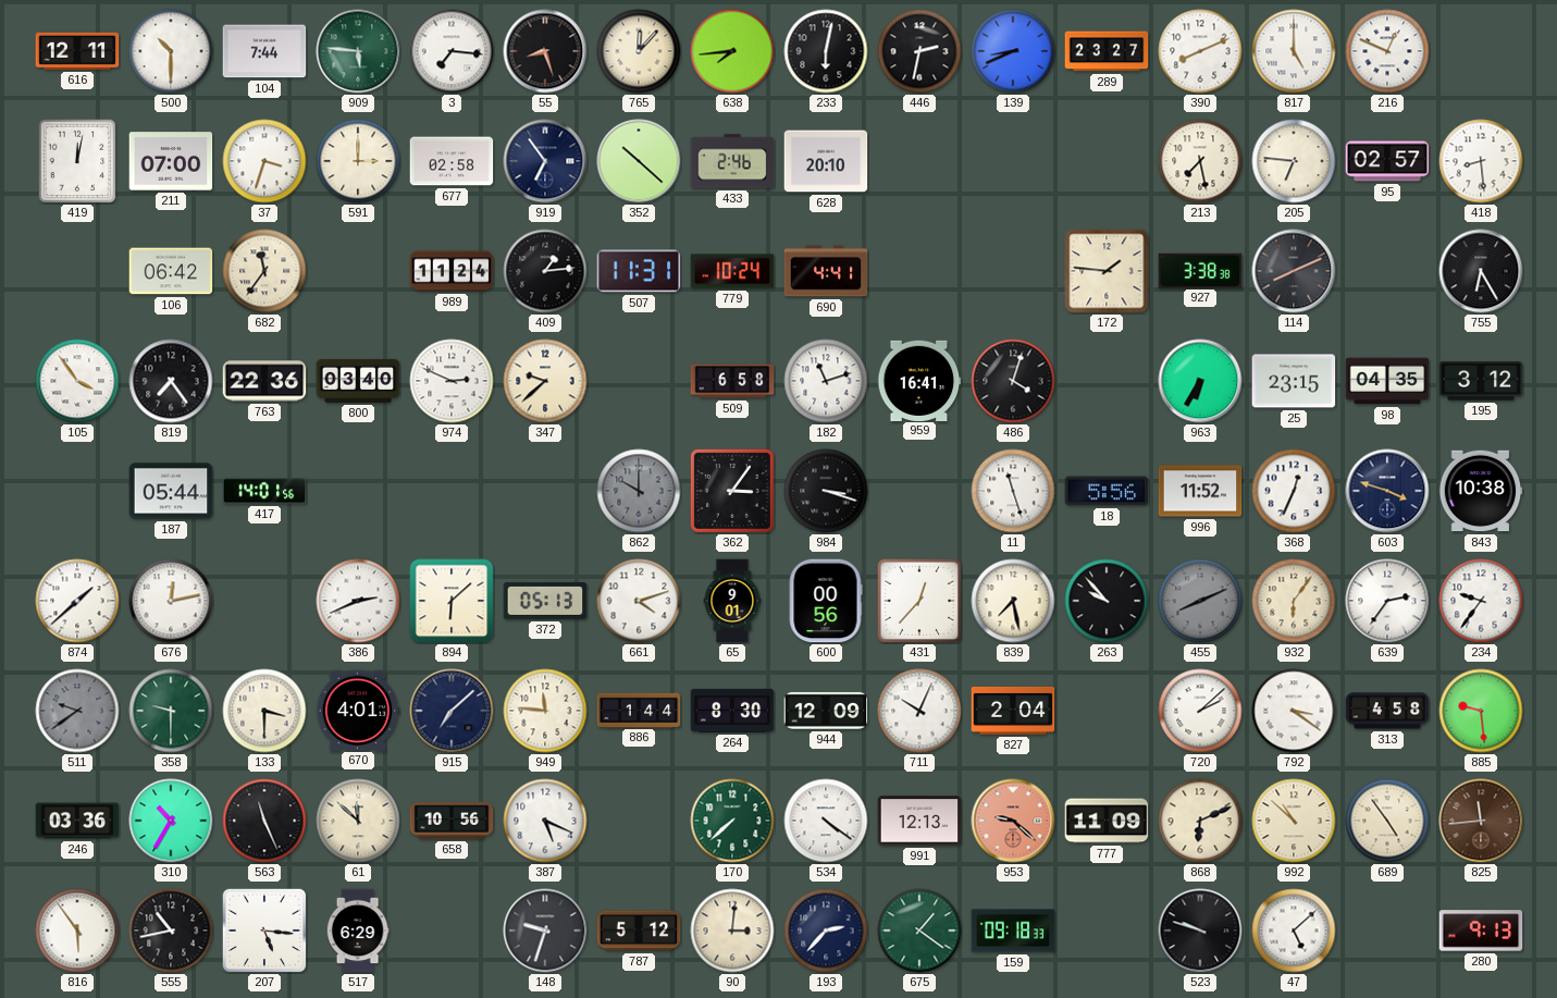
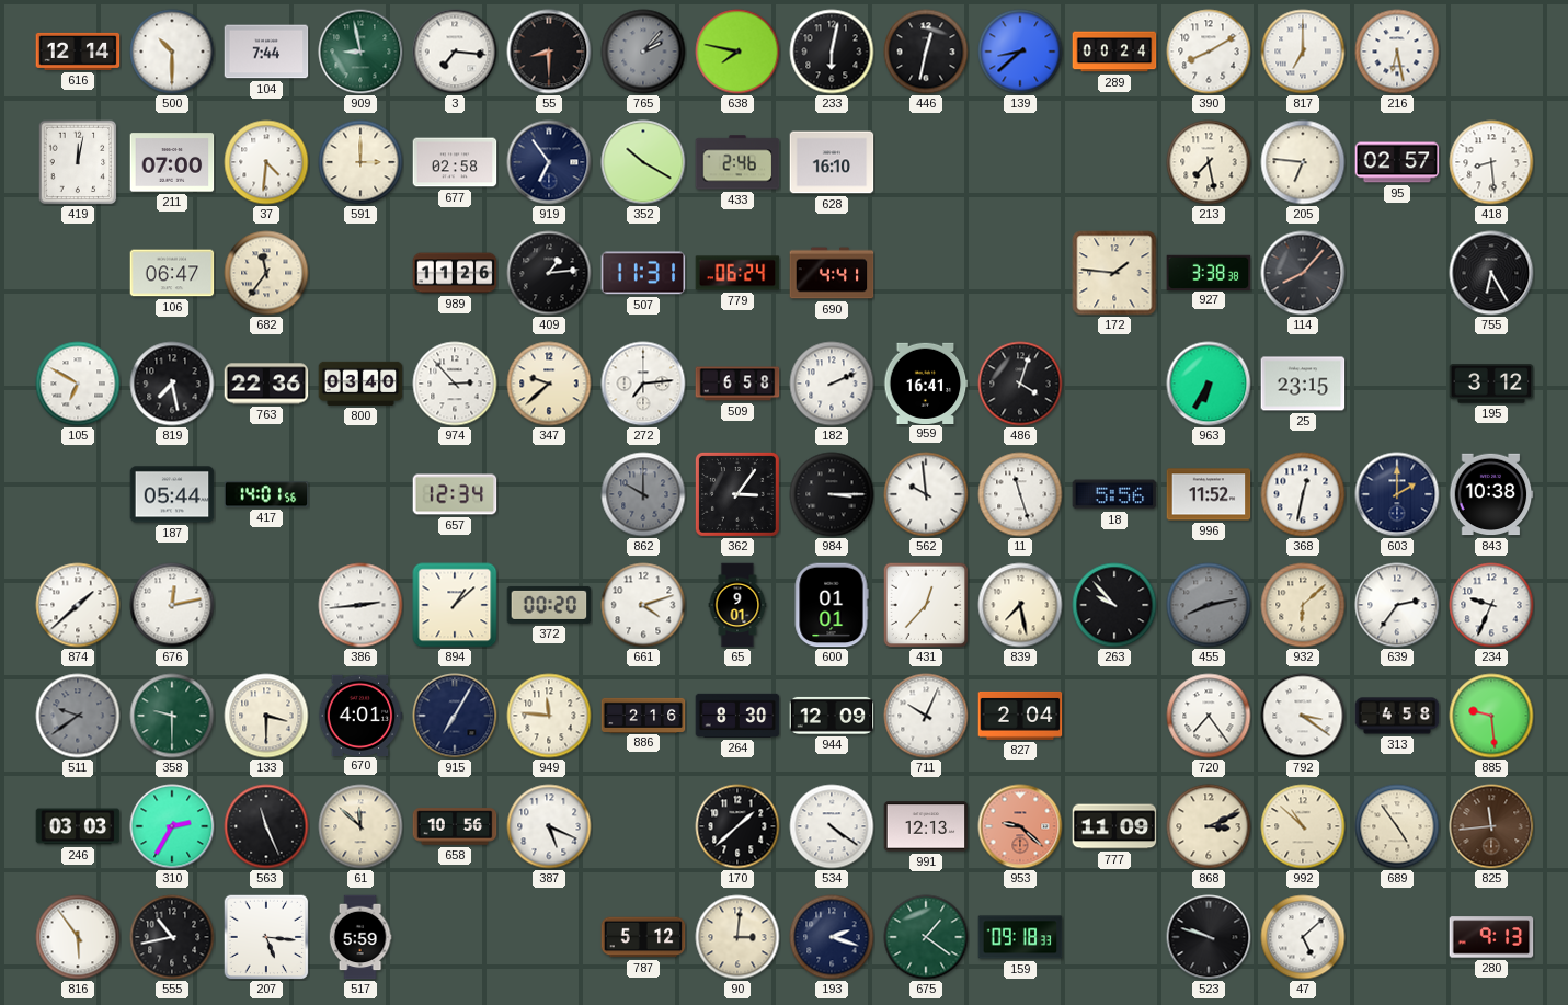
616: 12:11 -> 12:14 (78, 52)
909: 5:46 -> 8:58 (360, 52)
55: 8:27 -> 8:30 (549, 52)
765: 12:07 -> 2:07 (643, 52)
765 dial: cream -> grey (643, 52)
638: 7:44 -> 7:47 (737, 52)
446: 2:32 -> 12:32 (926, 52)
139: 8:41 -> 8:38 (1020, 52)
289: 23:27 -> 00:24 (1114, 52)
390: 8:11 -> 8:10 (1209, 52)
817: 5:00 -> 7:00 (1303, 52)
216: 12:49 -> 6:28 (1397, 52)
37: 3:33 -> 4:31 (266, 162)
352: 10:22 -> 10:20 (643, 162)
628: 20:10 -> 16:10 (832, 162)
106: 06:42 -> 06:47 (172, 273)
989: 11:24 -> 11:26 (455, 273)
779: 10:24 -> 06:24 (737, 273)
114: 8:11 -> 8:07 (1303, 273)
105: 3:54 -> 6:50 (78, 384)
819: 7:24 -> 7:28 (172, 384)
974: 2:49 -> 2:53 (455, 384)
272: none -> 7:14 (643, 384)
182: 11:12 -> 2:11 (832, 384)
98: 04:35 -> none (1387, 381)
657: none -> 12:34 (455, 494)
984: 3:18 -> 3:15 (832, 494)
562: none -> 9:59 (926, 494)
368: 12:34 -> 12:32 (1303, 494)
603: 3:48 -> 2:00 (1397, 494)
386: 2:41 -> 2:44 (360, 605)
894: 6:08 -> 1:08 (455, 605)
372: 05:13 -> 00:20 (549, 605)
600: 00:56 -> 01:01 (832, 605)
455: 8:11 -> 8:13 (1209, 605)
932: 6:06 -> 6:08 (1303, 605)
234: 9:36 -> 9:34 (1491, 605)
915: 7:08 -> 7:05 (455, 716)
886: 1:44 -> 2:16 (643, 715)
720: 2:08 -> 7:24 (1209, 716)
246: 03:36 -> 03:03 (78, 826)
310: 10:35 -> 2:35 (172, 826)
170: 7:38 -> 1:38 (737, 826)
170 dial: green -> black (737, 826)
868: 6:11 -> 3:11 (1209, 826)
517: 6:29 -> 5:59 (360, 937)
148: 9:33 -> none (545, 931)
193: 2:37 -> 2:18 (832, 937)
